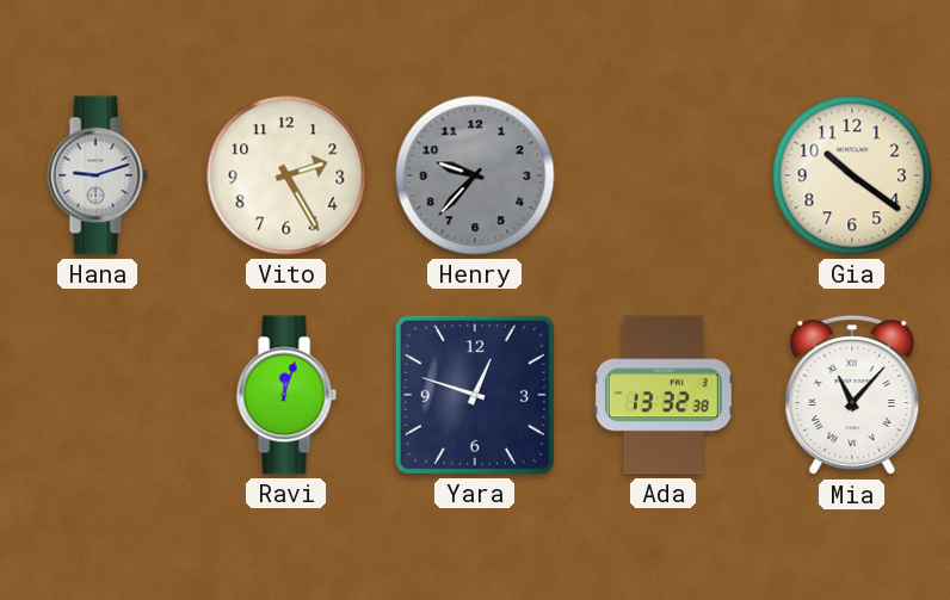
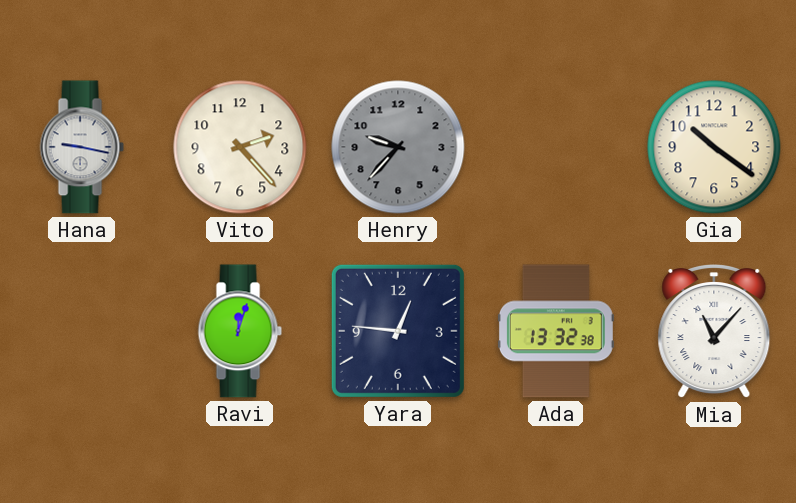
Hana: 9:12 -> 9:17 (82, 147)
Vito: 2:25 -> 2:23 (240, 147)
Yara: 12:48 -> 12:46 (398, 331)
